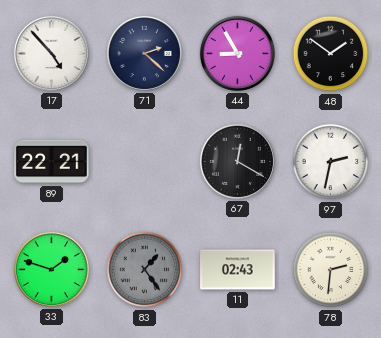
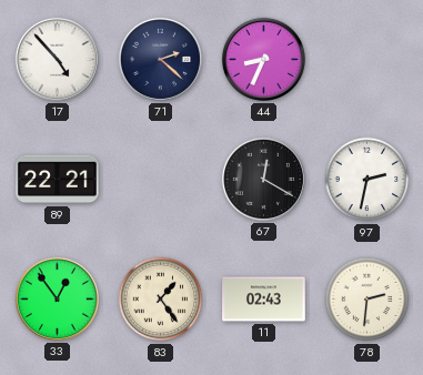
44: 8:55 -> 8:34 (263, 59)
48: 1:51 -> none (331, 54)
33: 1:48 -> 12:54 (57, 298)
83 dial: grey -> cream (161, 300)
